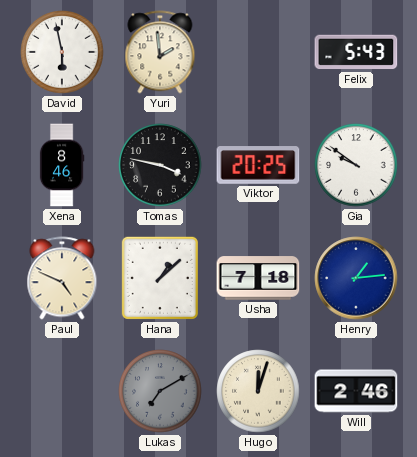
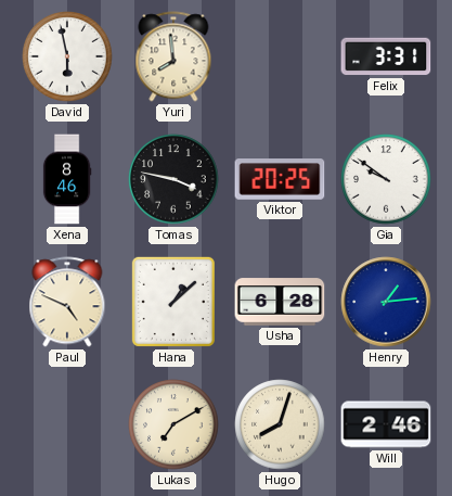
Yuri: 1:59 -> 7:59 (173, 56)
Felix: 5:43 -> 3:31 (386, 56)
Usha: 7:18 -> 6:28 (280, 302)
Lukas dial: grey -> cream (173, 424)
Hugo: 12:03 -> 8:03 (280, 424)
